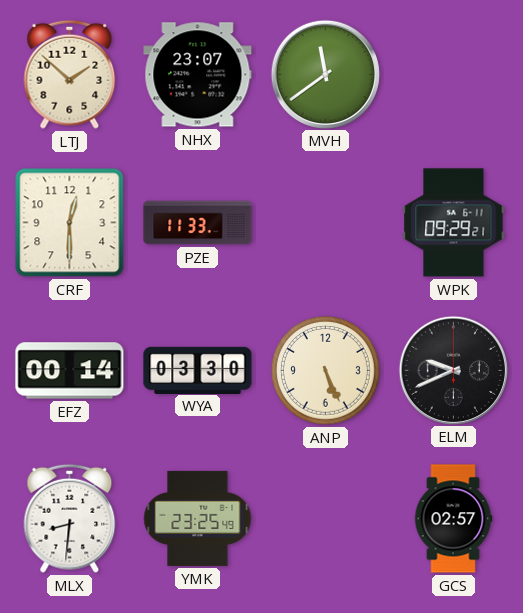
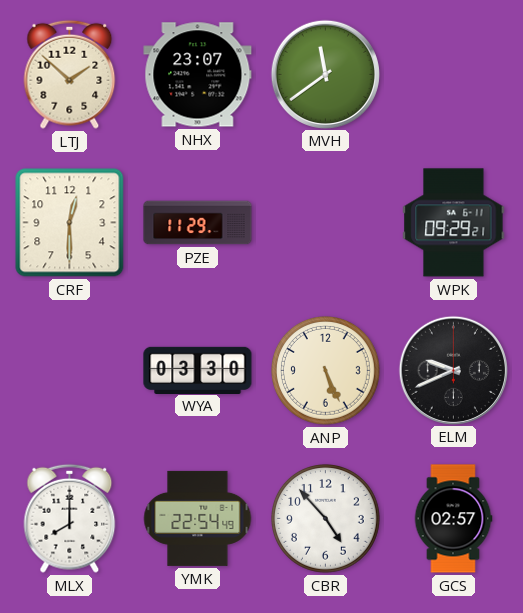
PZE: 11:33 -> 11:29 (198, 223)
EFZ: 00:14 -> none (70, 371)
MLX: 8:31 -> 8:00 (70, 518)
YMK: 23:25 -> 22:54 (198, 518)
CBR: none -> 4:53 (326, 519)
